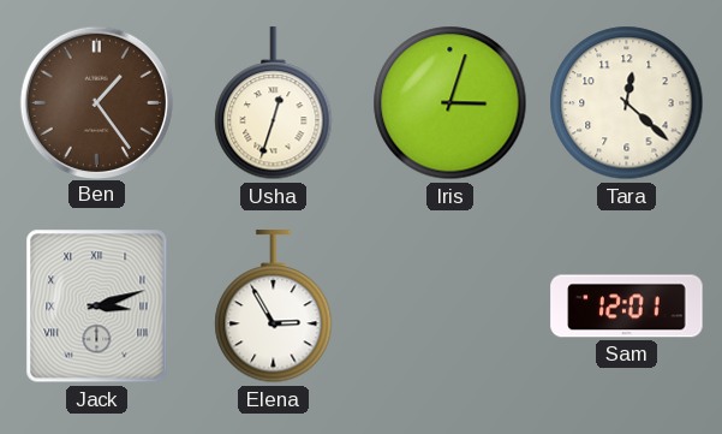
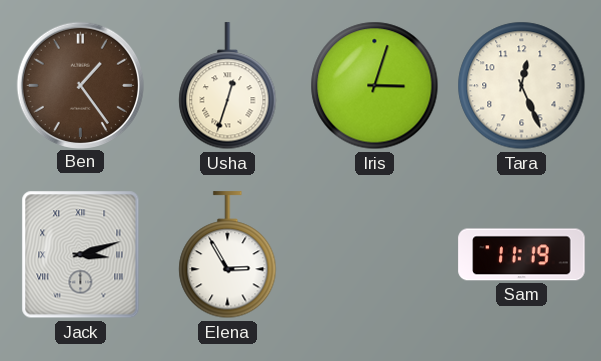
Tara: 12:22 -> 12:26 (522, 86)
Sam: 12:01 -> 11:19 (522, 255)
